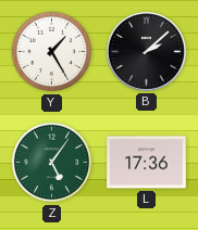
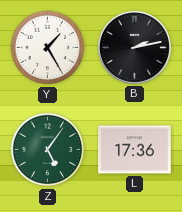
B: 2:08 -> 2:13 (134, 47)
